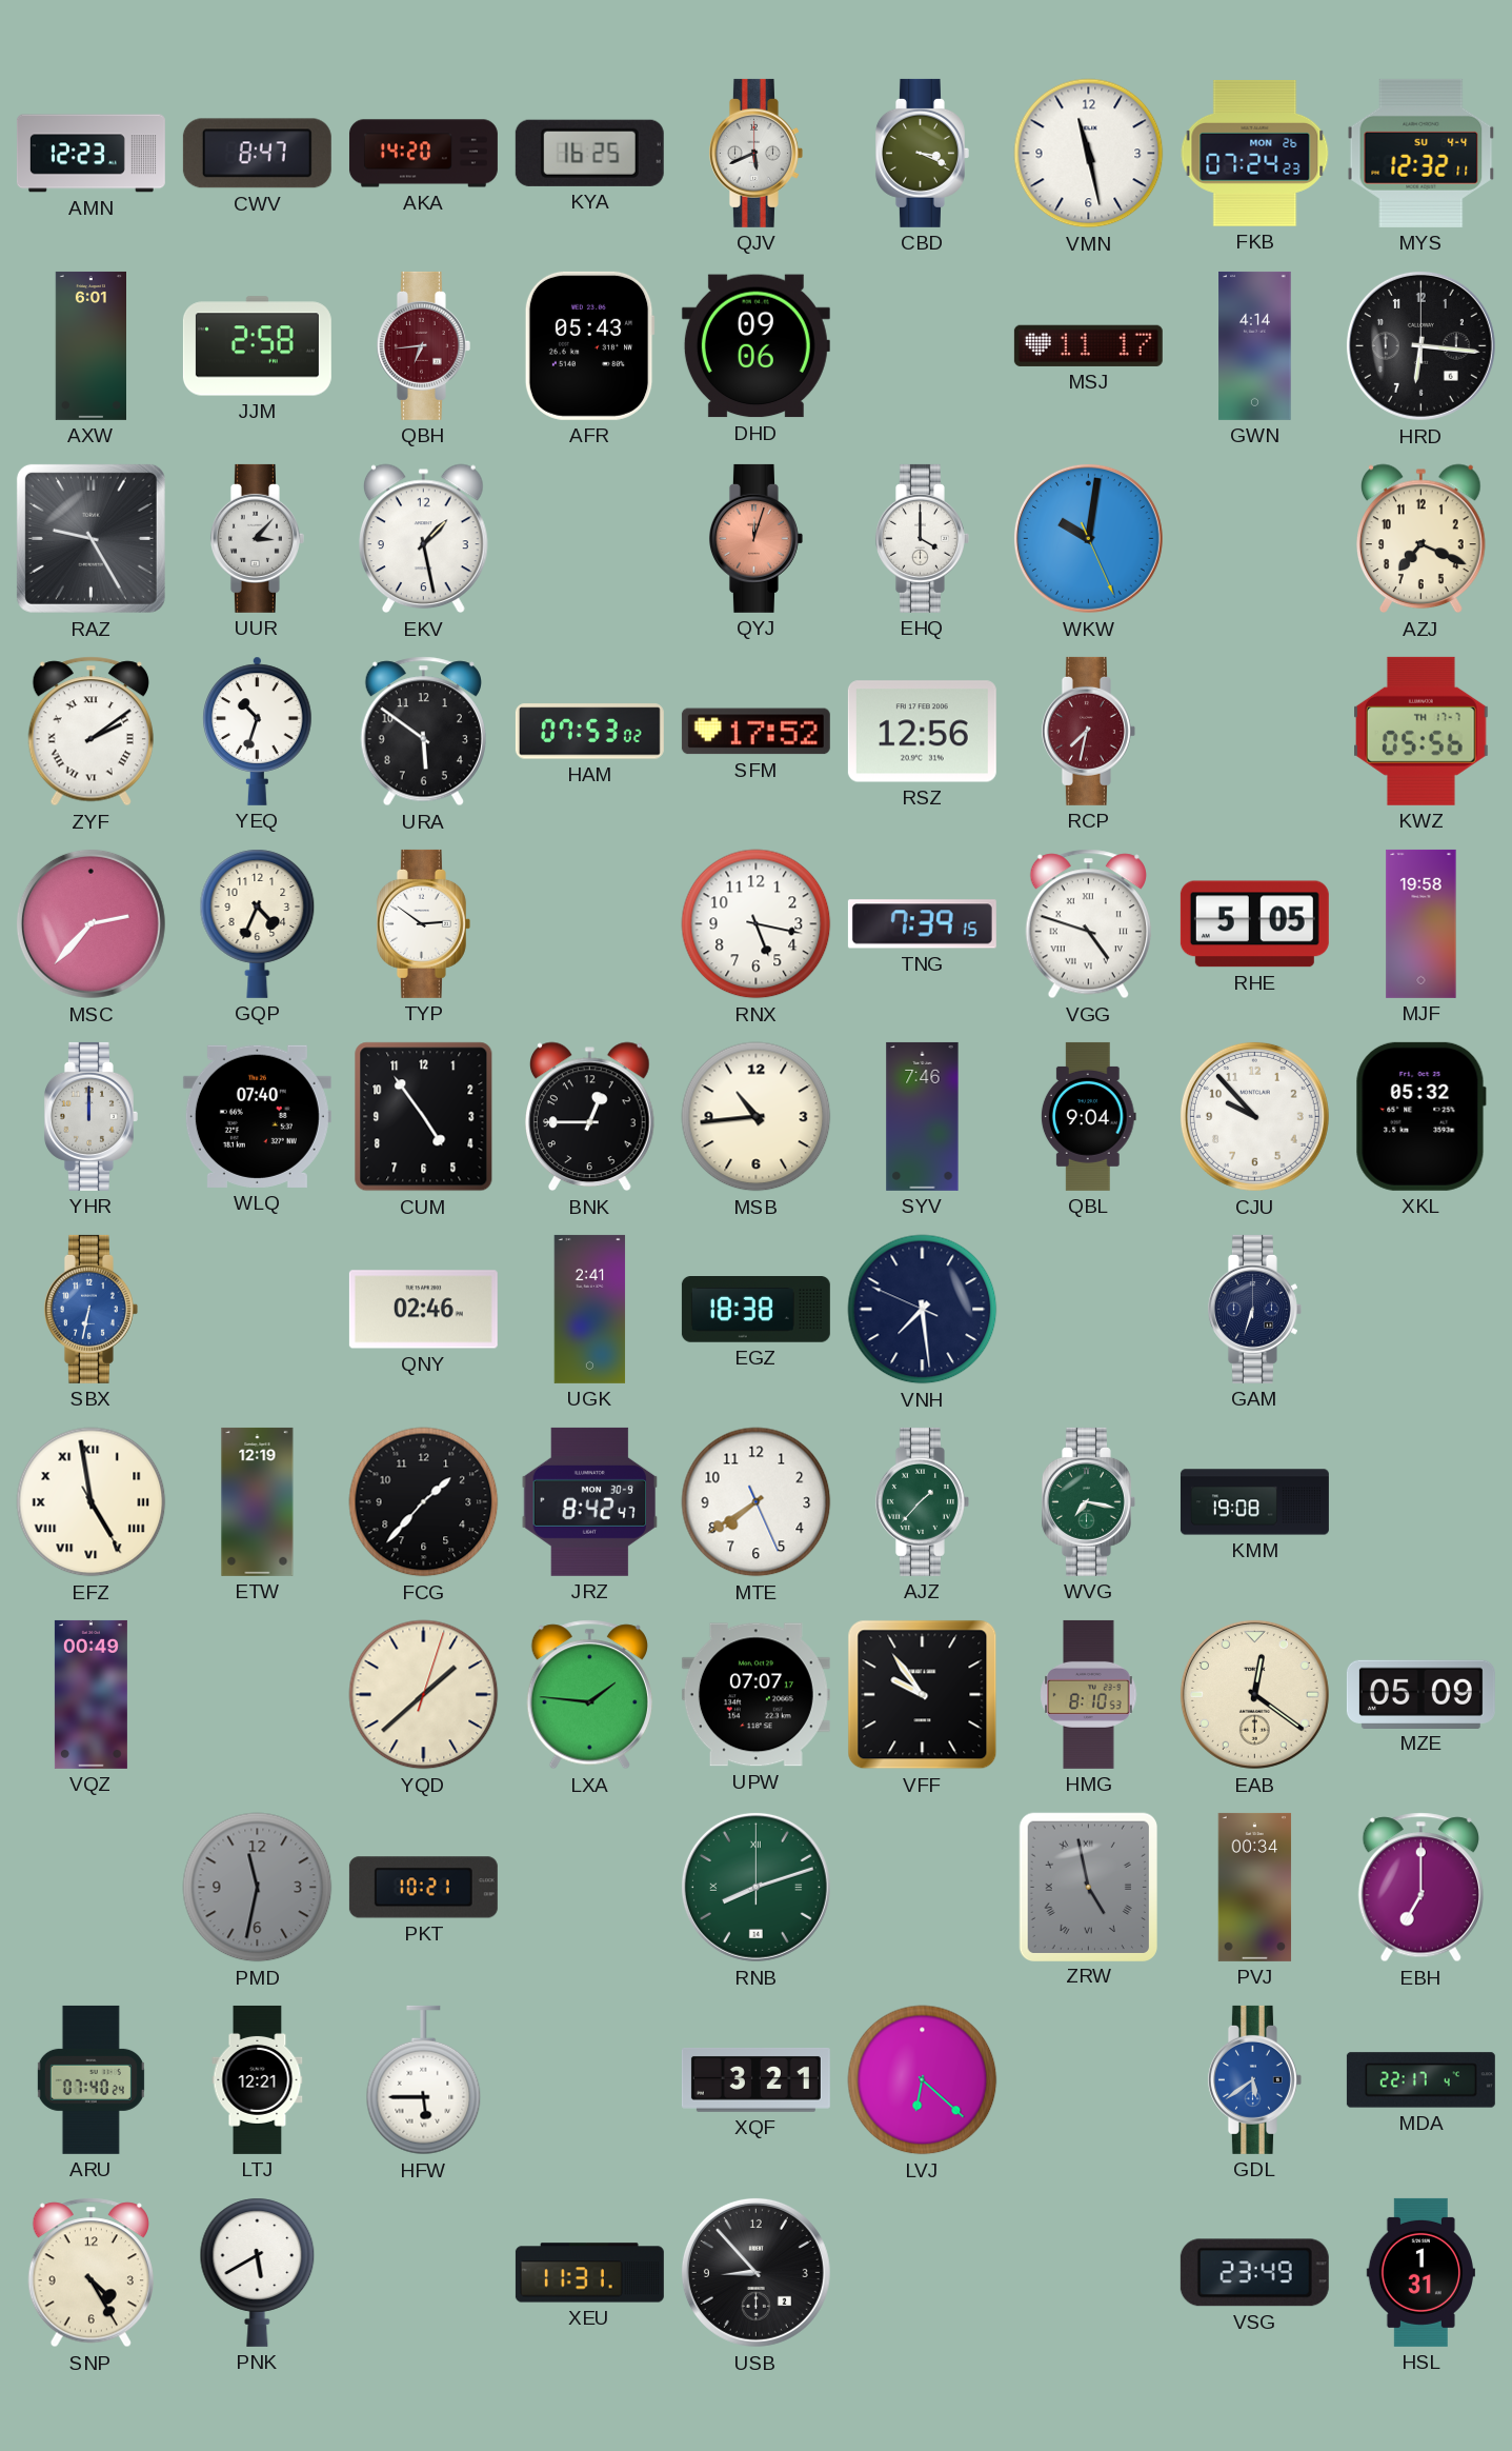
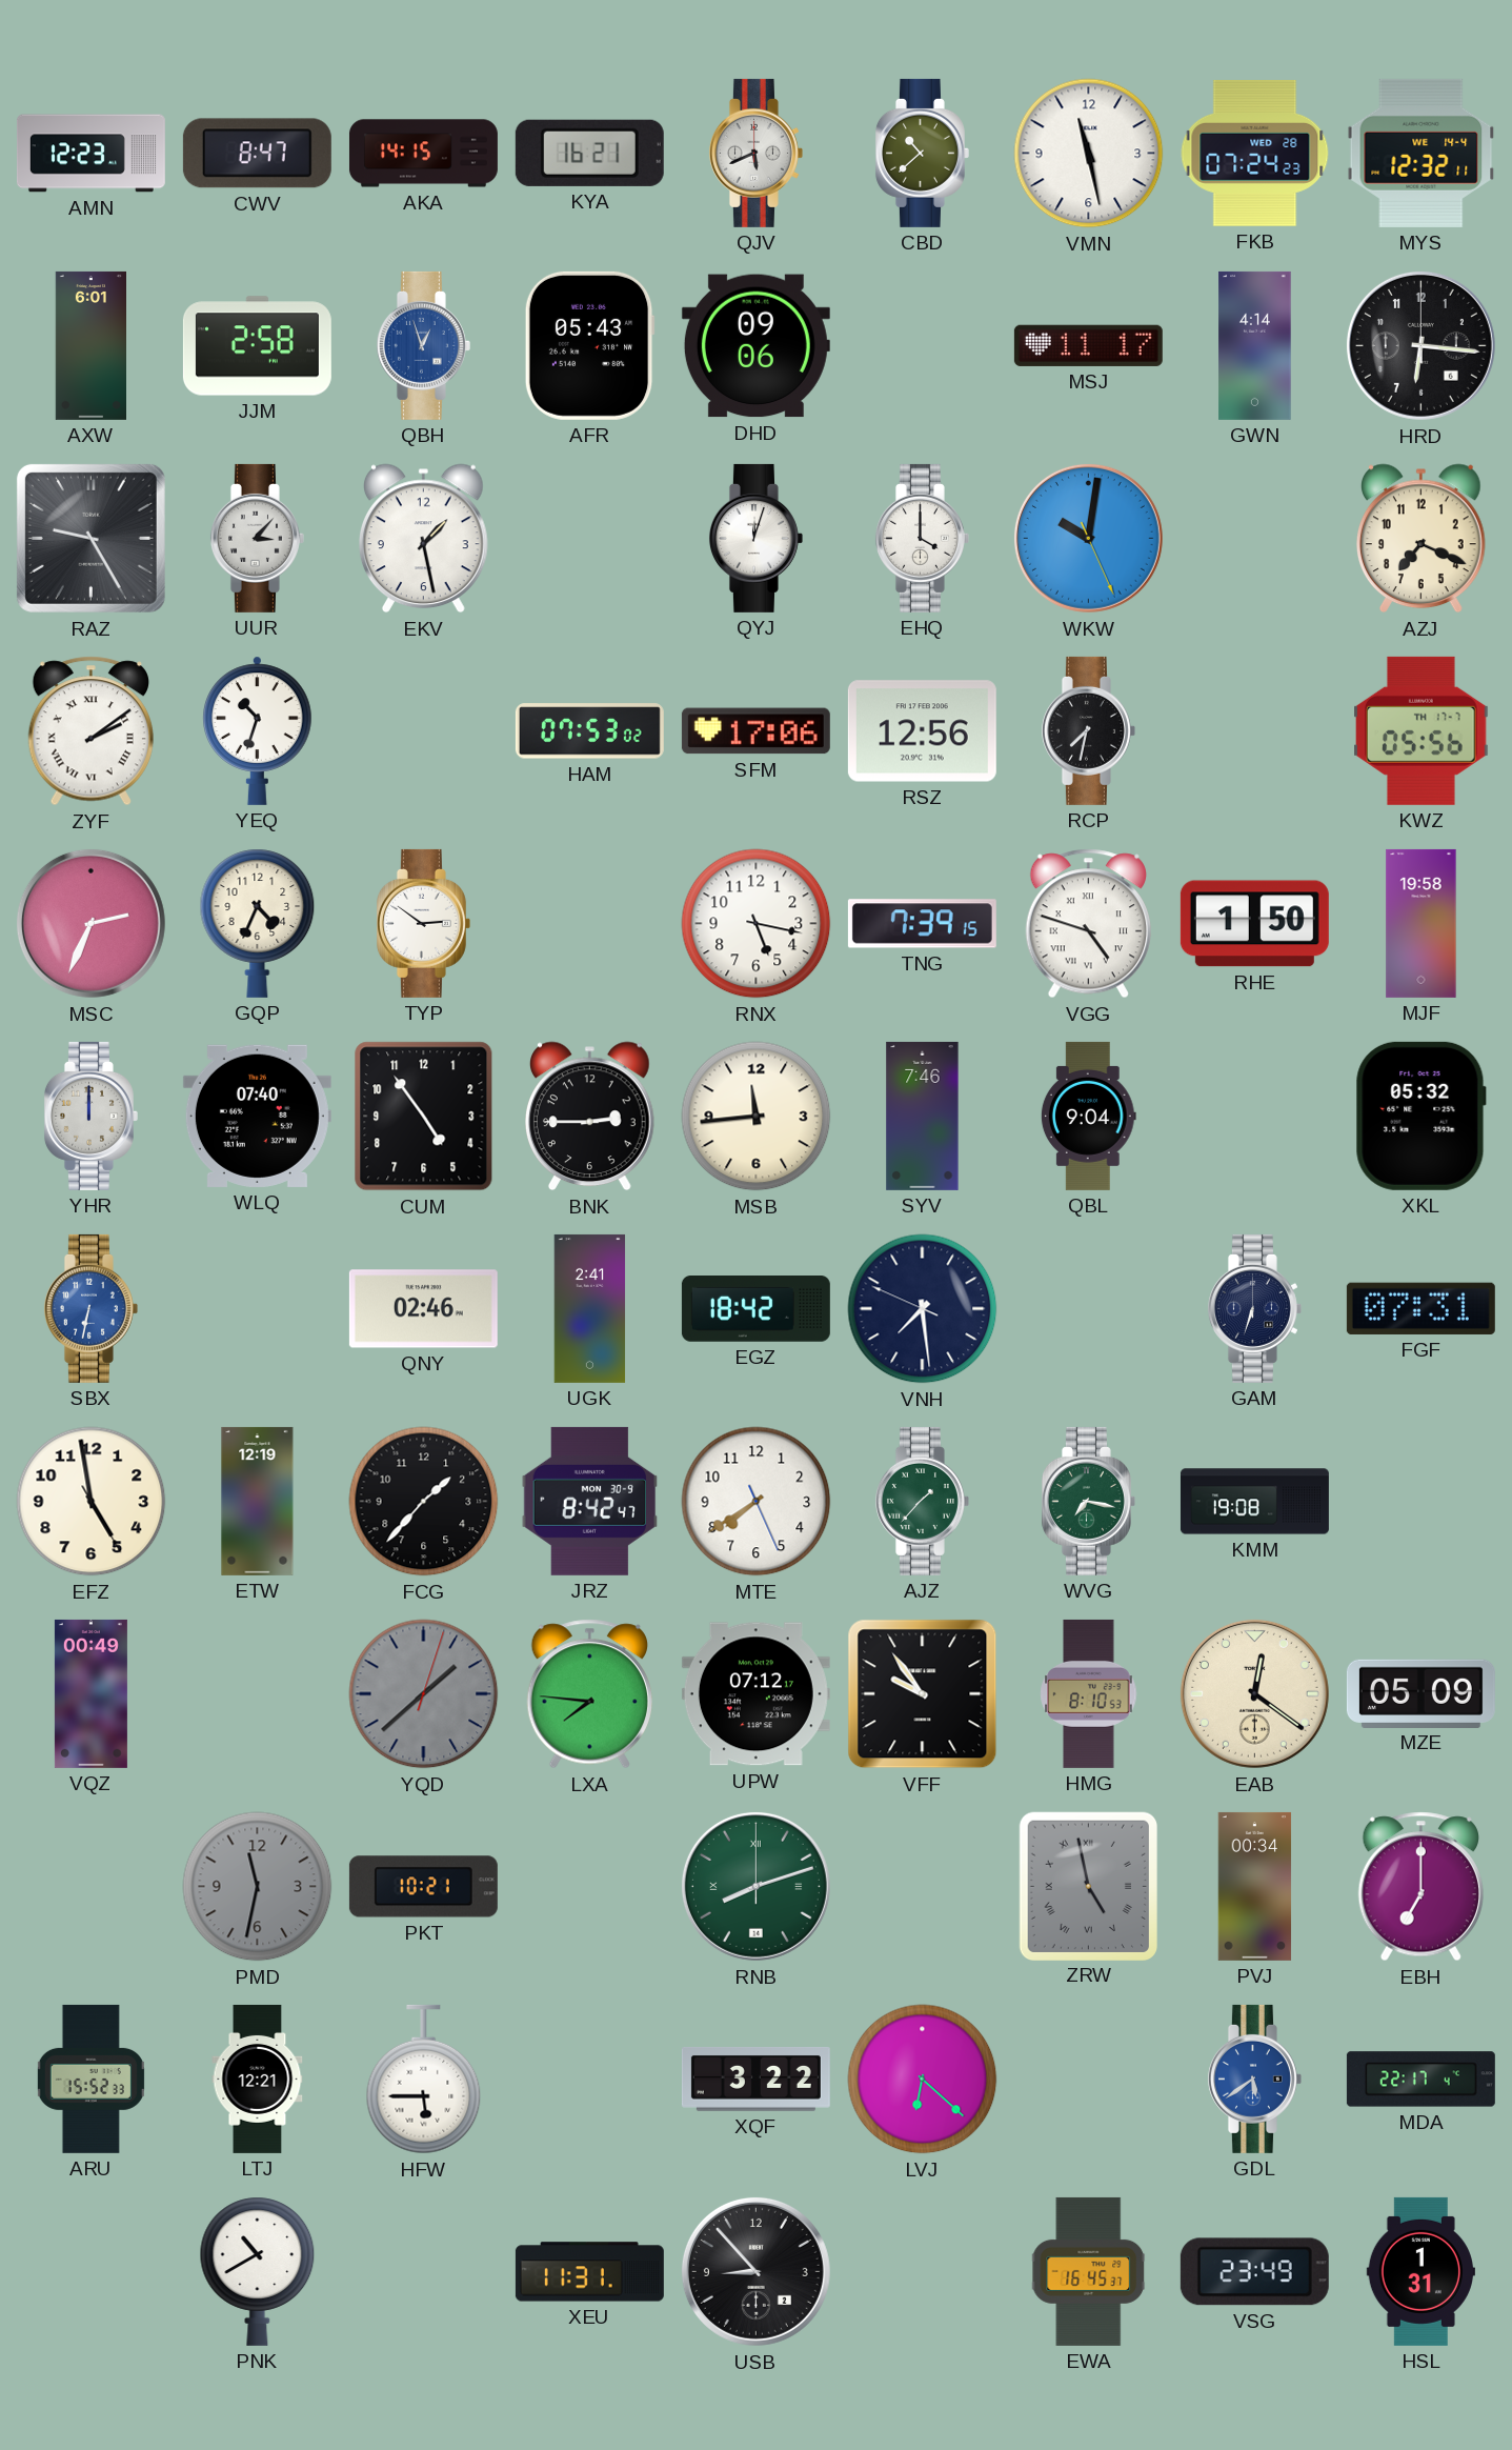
AKA: 14:20 -> 14:15 (423, 154)
KYA: 16:25 -> 16:21 (589, 153)
CBD: 3:19 -> 10:38 (922, 153)
FKB date: MON 26 -> WED 28 (1255, 153)
MYS date: SU 4-4 -> WE 14-4 (1422, 153)
QBH: 6:44 -> 12:57 (423, 345)
QBH dial: burgundy -> blue (423, 345)
QYJ dial: salmon -> white (755, 538)
URA: 5:51 -> none (423, 732)
SFM: 17:52 -> 17:06 (755, 731)
RCP dial: burgundy -> black (1088, 730)
MSC: 2:37 -> 2:34 (90, 923)
RHE: 5:05 -> 1:50 (1254, 924)
BNK: 12:45 -> 2:45 (590, 1117)
MSB: 10:44 -> 11:44 (757, 1117)
CJU: 9:53 -> none (1254, 1116)
EGZ: 18:38 -> 18:42 (755, 1309)
FGF: none -> 07:31 (1420, 1308)
EFZ numerals: Roman -> Arabic (92, 1502)
YQD dial: cream -> grey (424, 1694)
LXA: 1:46 -> 7:46 (589, 1694)
UPW: 07:07 -> 07:12 (755, 1694)
ARU: 07:40 -> 15:52 (90, 2079)
XQF: 3:21 -> 3:22 (755, 2080)
SNP: 4:25 -> none (90, 2273)
PNK: 5:40 -> 10:40 (258, 2271)
EWA: none -> 16:45 (1089, 2271)
